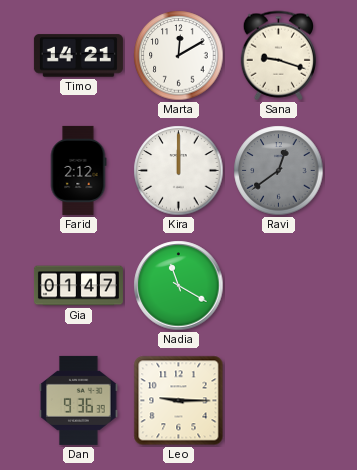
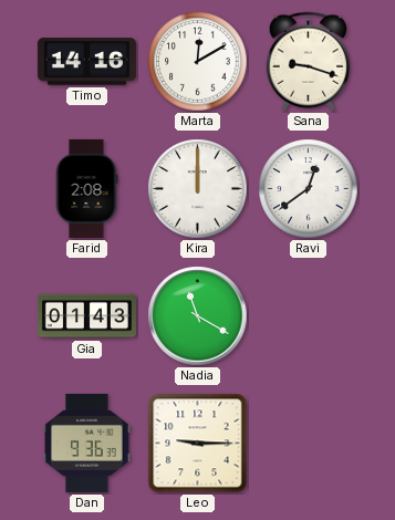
Timo: 14:21 -> 14:16 (86, 62)
Farid: 2:12 -> 2:08 (86, 188)
Ravi dial: grey -> white (309, 189)
Gia: 01:47 -> 01:43 (86, 316)
